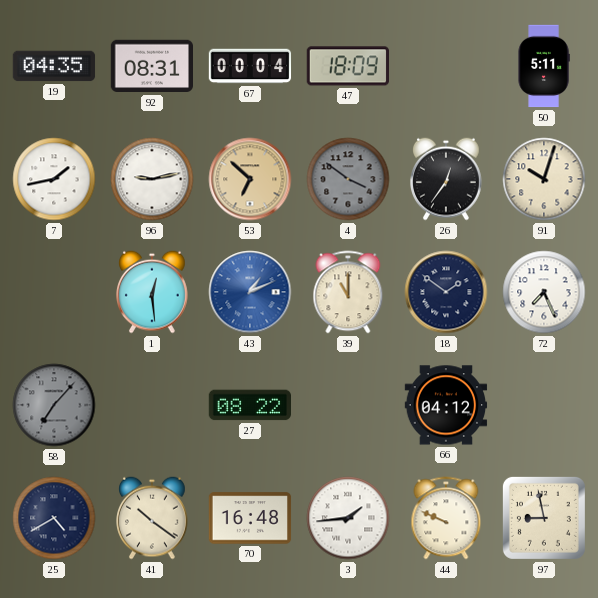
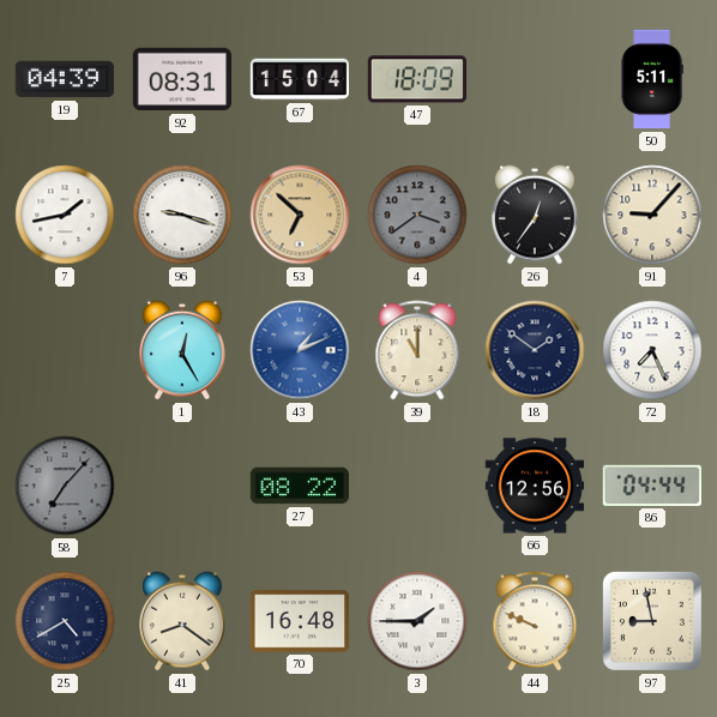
19: 04:35 -> 04:39 (65, 79)
67: 00:04 -> 15:04 (300, 79)
96: 9:13 -> 9:18 (182, 215)
4: 3:51 -> 3:39 (417, 215)
91: 10:03 -> 9:07 (652, 215)
1: 12:29 -> 12:25 (183, 350)
66: 04:12 -> 12:56 (535, 486)
86: none -> 04:44 (651, 486)
41: 10:21 -> 8:21 (183, 621)
3: 1:44 -> 1:45 (417, 621)
